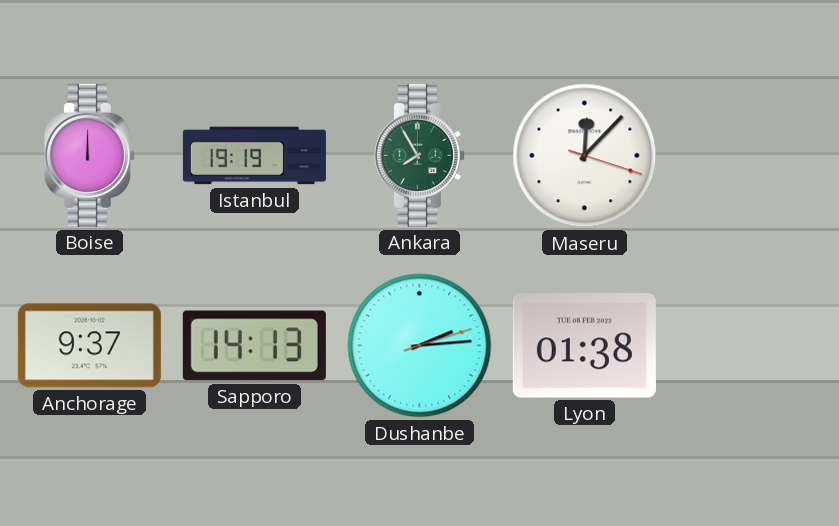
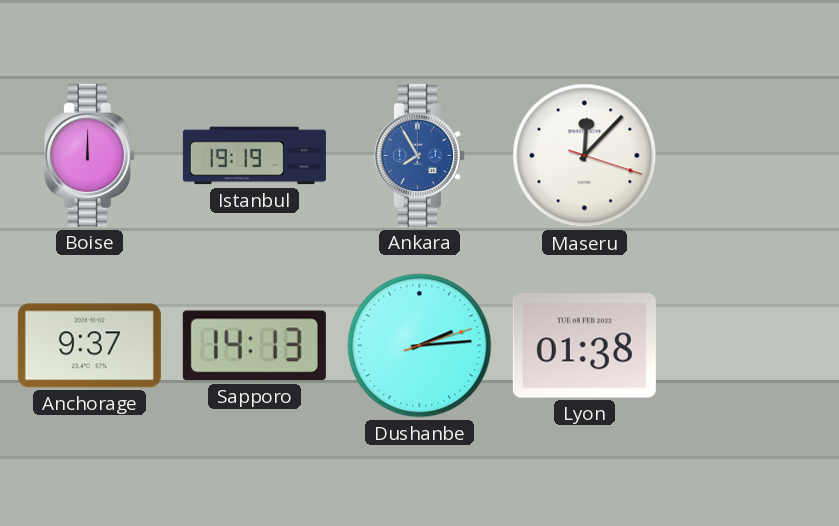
Ankara dial: green -> blue (419, 155)
